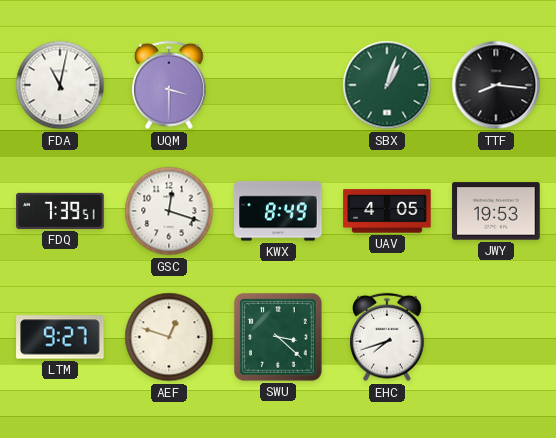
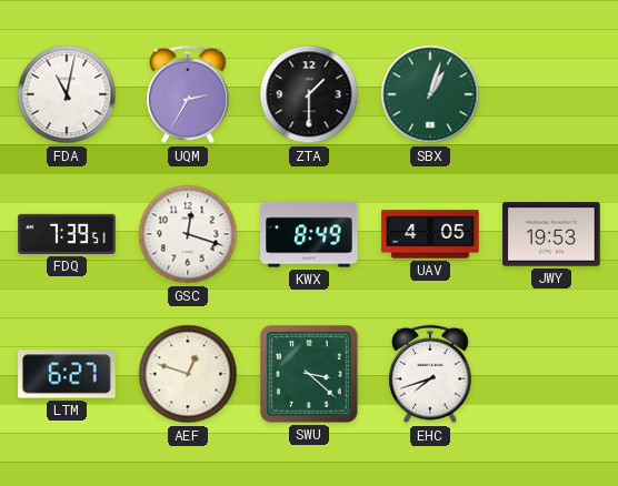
UQM: 3:30 -> 2:35 (189, 94)
ZTA: none -> 1:30 (309, 94)
TTF: 8:16 -> none (496, 85)
LTM: 9:27 -> 6:27 (67, 374)
